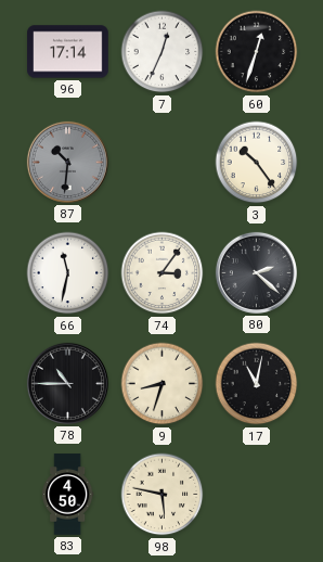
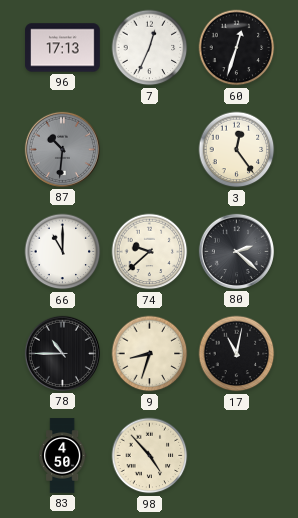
96: 17:14 -> 17:13 (63, 48)
3: 10:24 -> 12:24 (237, 150)
66: 11:32 -> 11:00 (63, 252)
74: 3:06 -> 9:38 (150, 252)
98: 5:47 -> 4:53 (150, 456)
